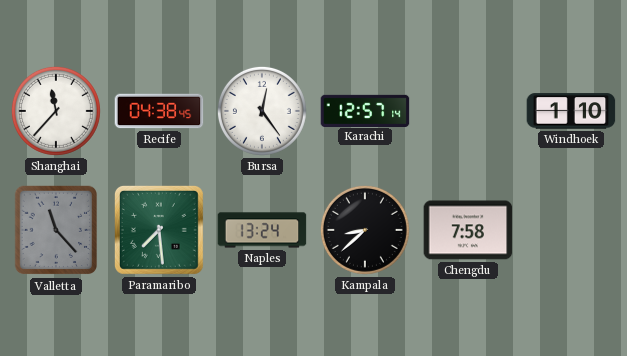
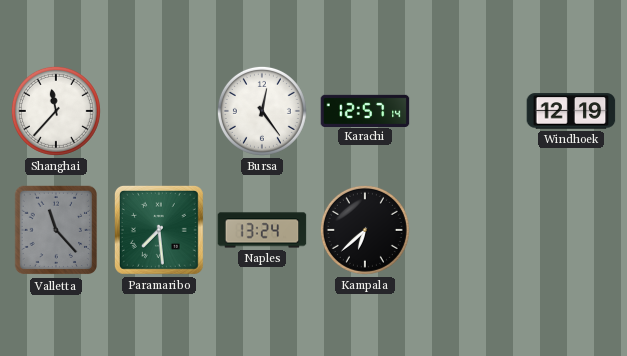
Recife: 04:38 -> none (159, 111)
Windhoek: 1:10 -> 12:19 (571, 111)
Kampala: 8:38 -> 6:38 (365, 230)
Chengdu: 7:58 -> none (468, 230)
